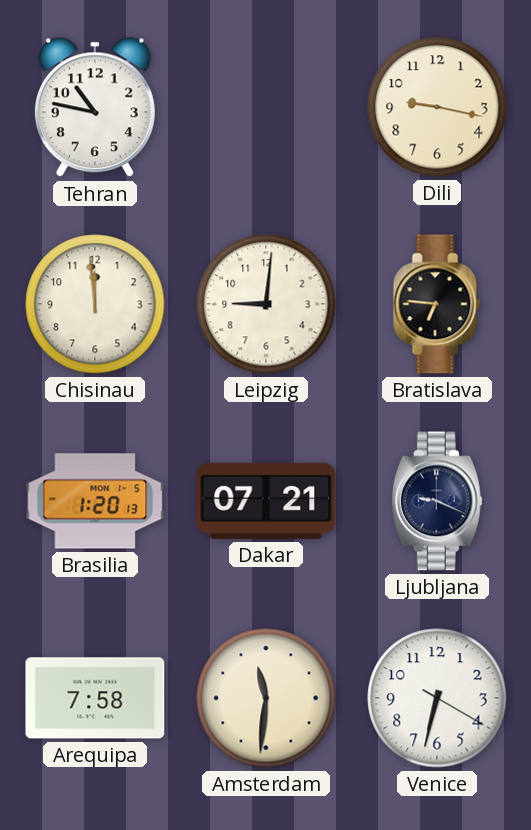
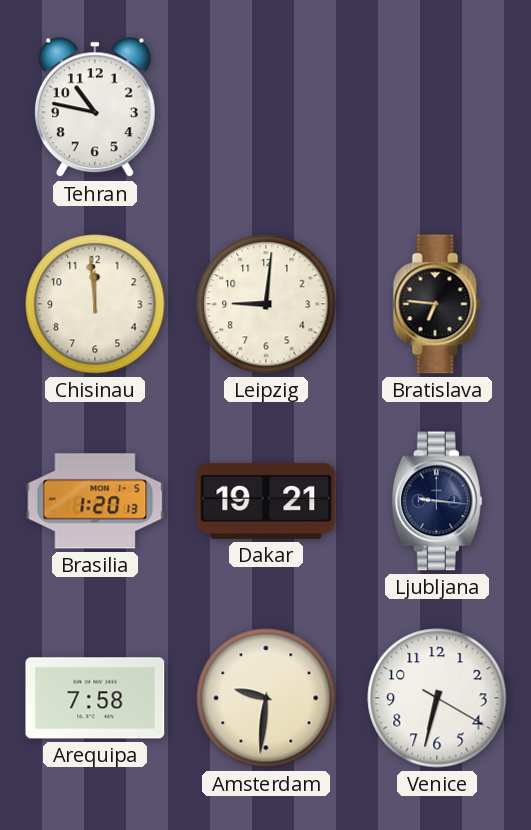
Dili: 9:17 -> none (437, 107)
Dakar: 07:21 -> 19:21 (266, 501)
Ljubljana: 9:19 -> 9:16 (437, 501)
Amsterdam: 11:31 -> 9:31 (266, 698)
